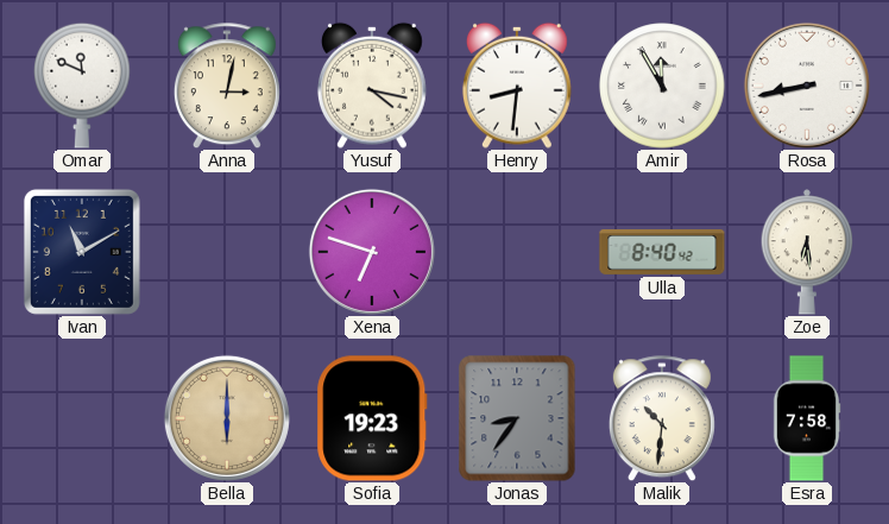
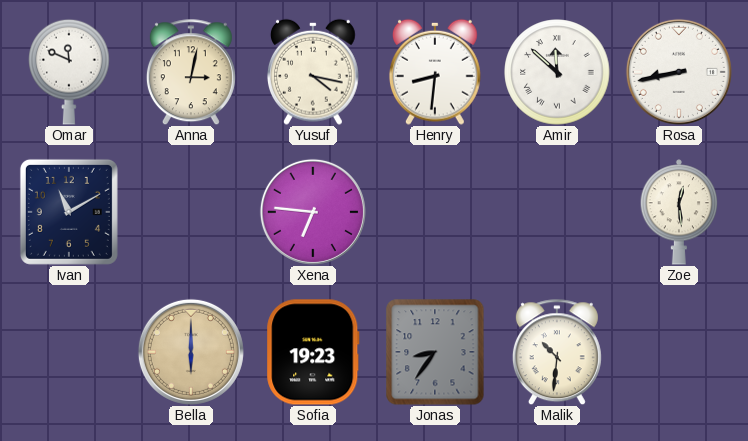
Amir: 11:55 -> 11:52 (557, 72)
Xena: 6:48 -> 6:46 (313, 212)
Ulla: 8:40 -> none (662, 252)
Zoe: 6:29 -> 12:29 (679, 212)
Esra: 7:58 -> none (807, 418)
